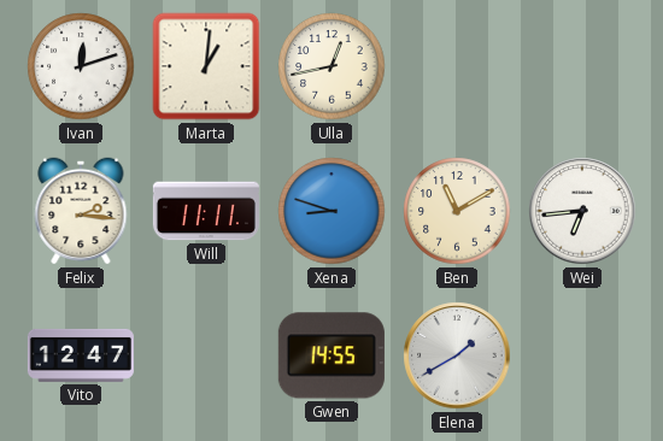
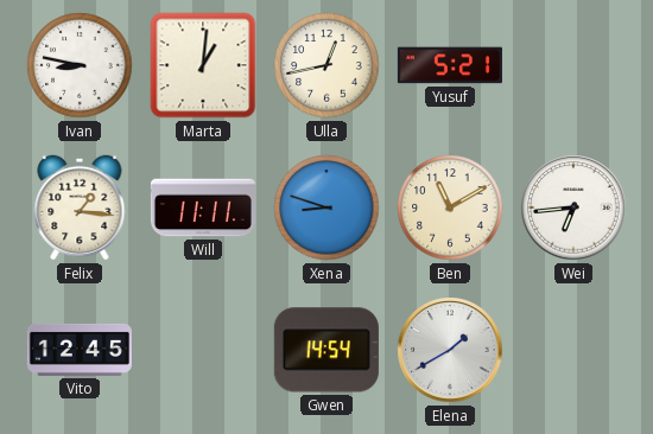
Ivan: 12:12 -> 8:47 (80, 65)
Yusuf: none -> 5:21 (450, 65)
Felix: 2:16 -> 1:16 (80, 208)
Vito: 12:47 -> 12:45 (80, 350)
Gwen: 14:55 -> 14:54 (326, 350)
